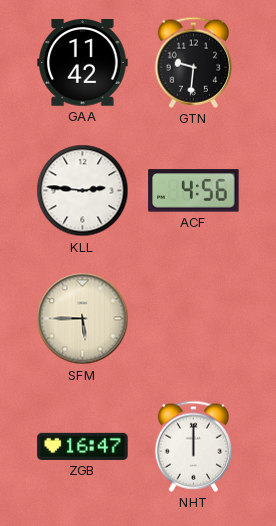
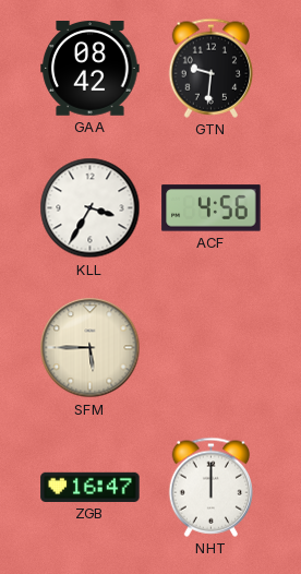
GAA: 11:42 -> 08:42 (91, 69)
KLL: 2:46 -> 3:35 (91, 208)
